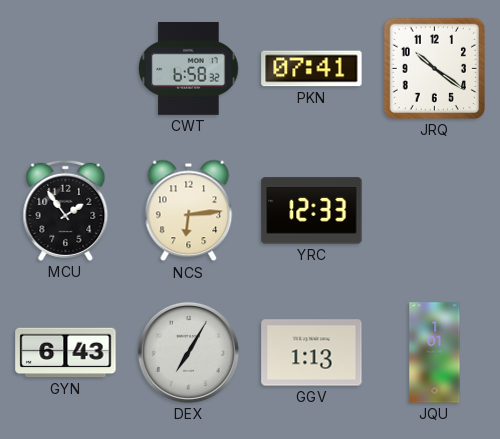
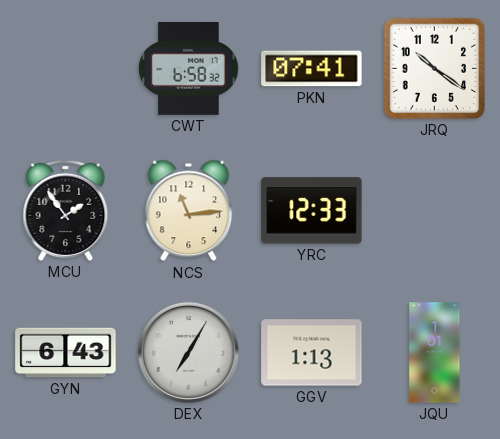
NCS: 6:14 -> 11:14 (189, 211)
